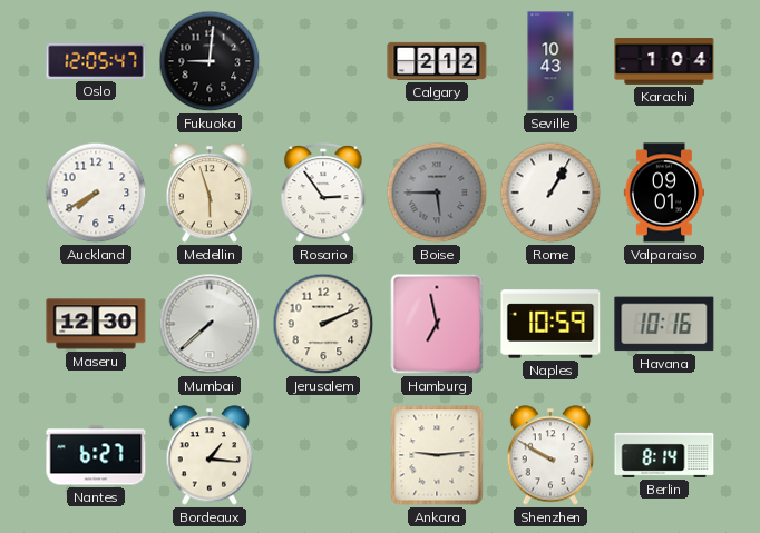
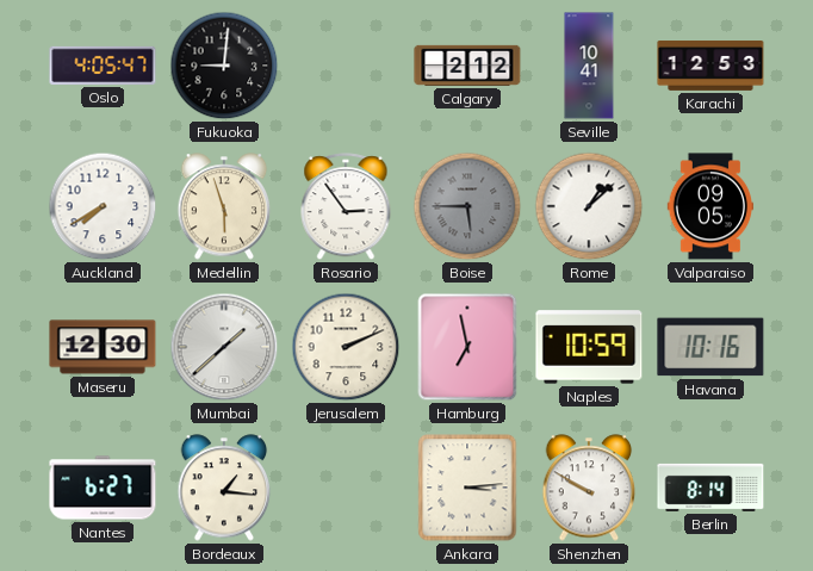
Oslo: 12:05 -> 4:05 (103, 66)
Seville: 10:43 -> 10:41 (589, 66)
Karachi: 1:04 -> 12:53 (710, 67)
Rome: 1:05 -> 1:08 (589, 206)
Valparaiso: 09:01 -> 09:05 (709, 206)
Mumbai: 7:38 -> 1:38 (224, 347)
Ankara: 9:14 -> 3:14 (467, 488)
